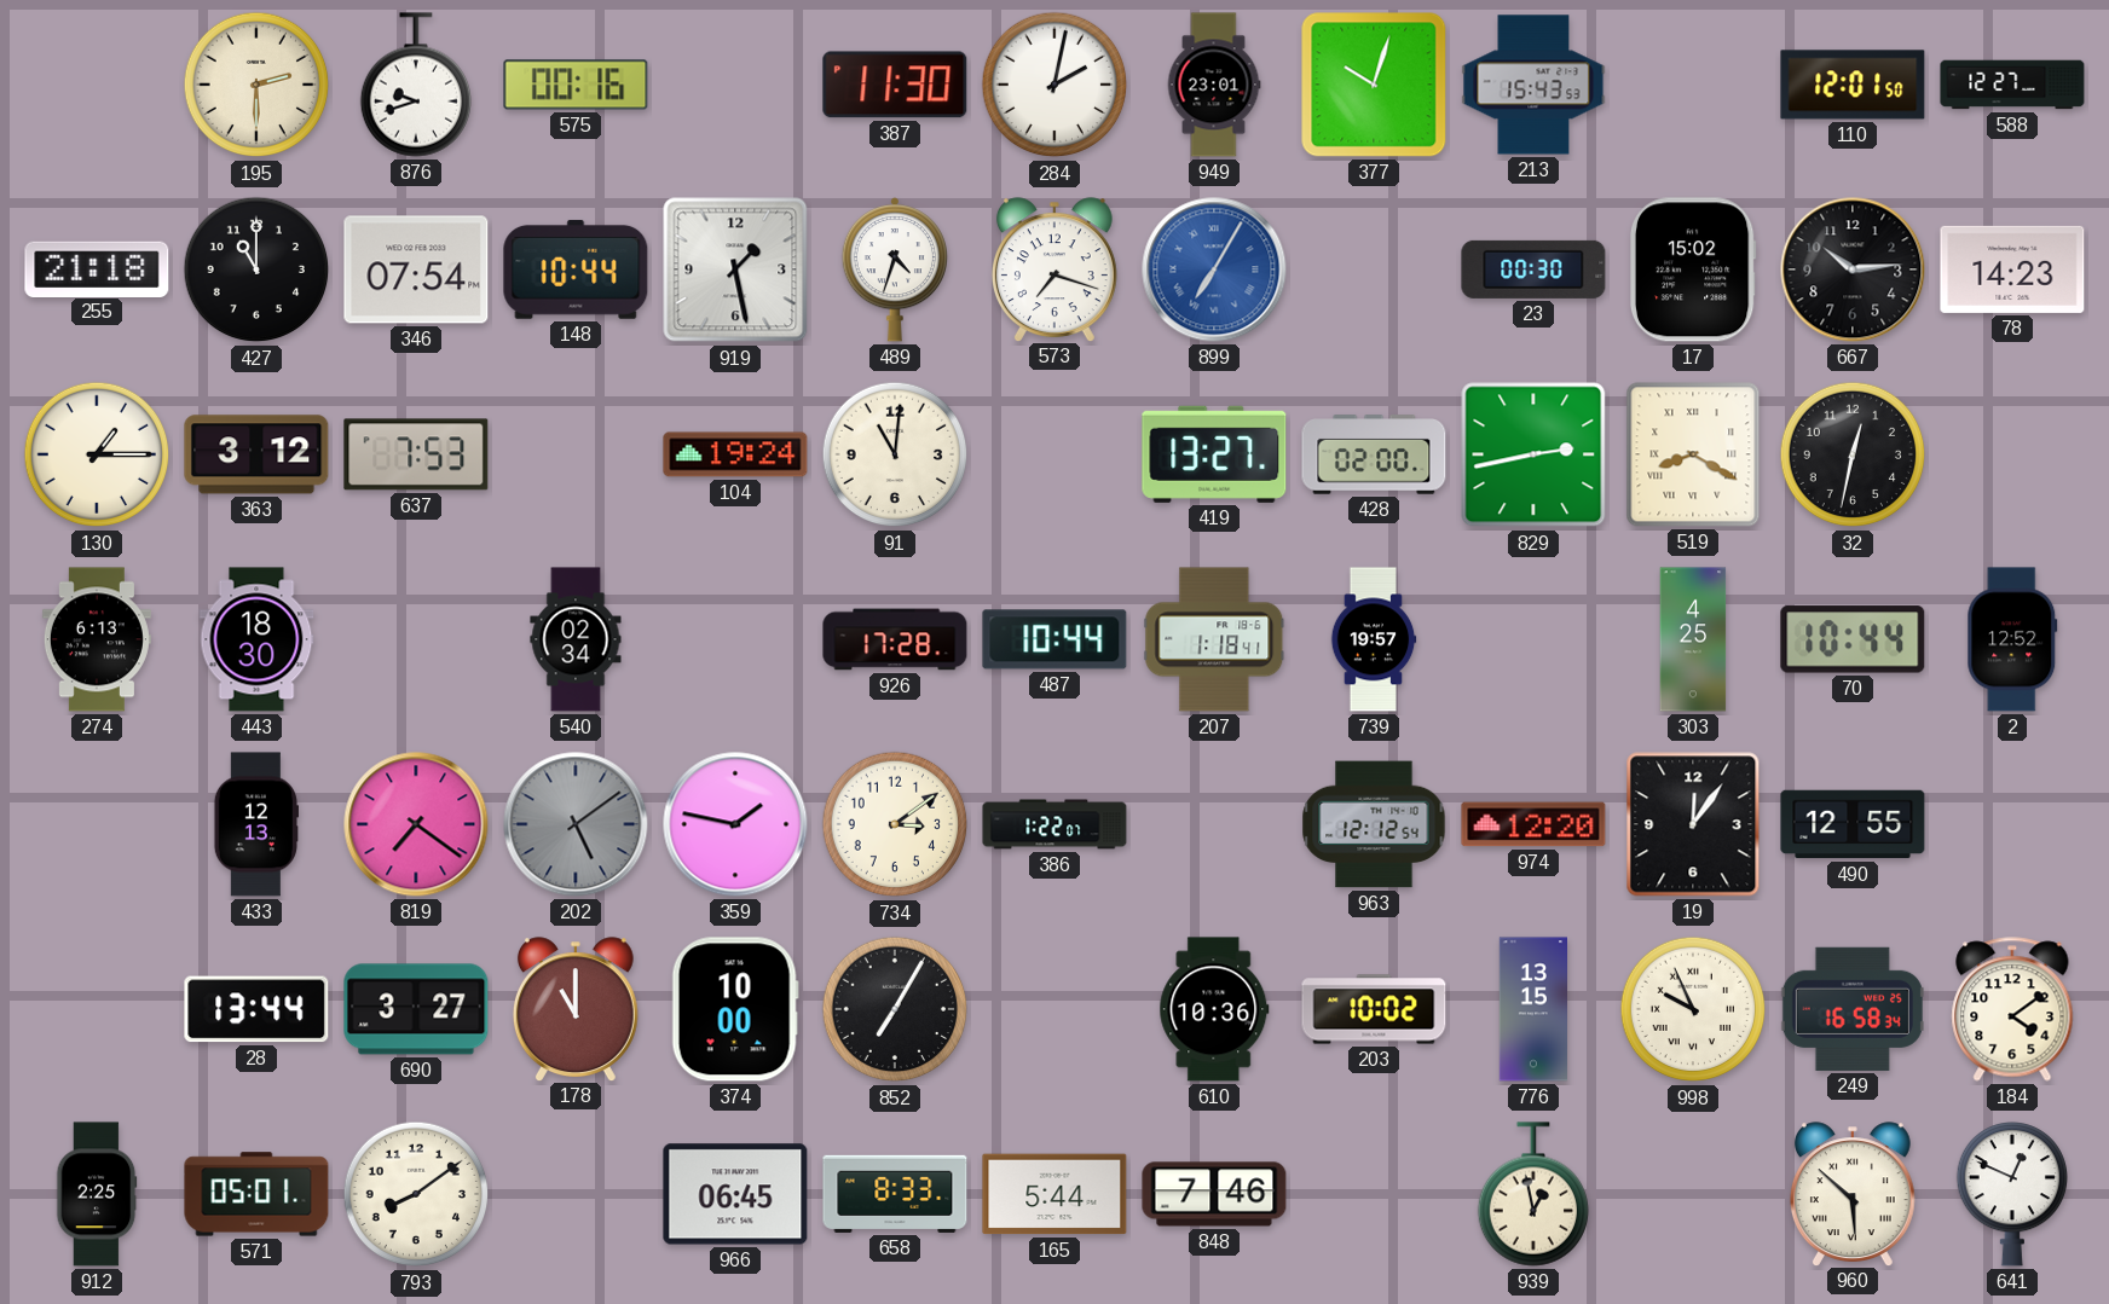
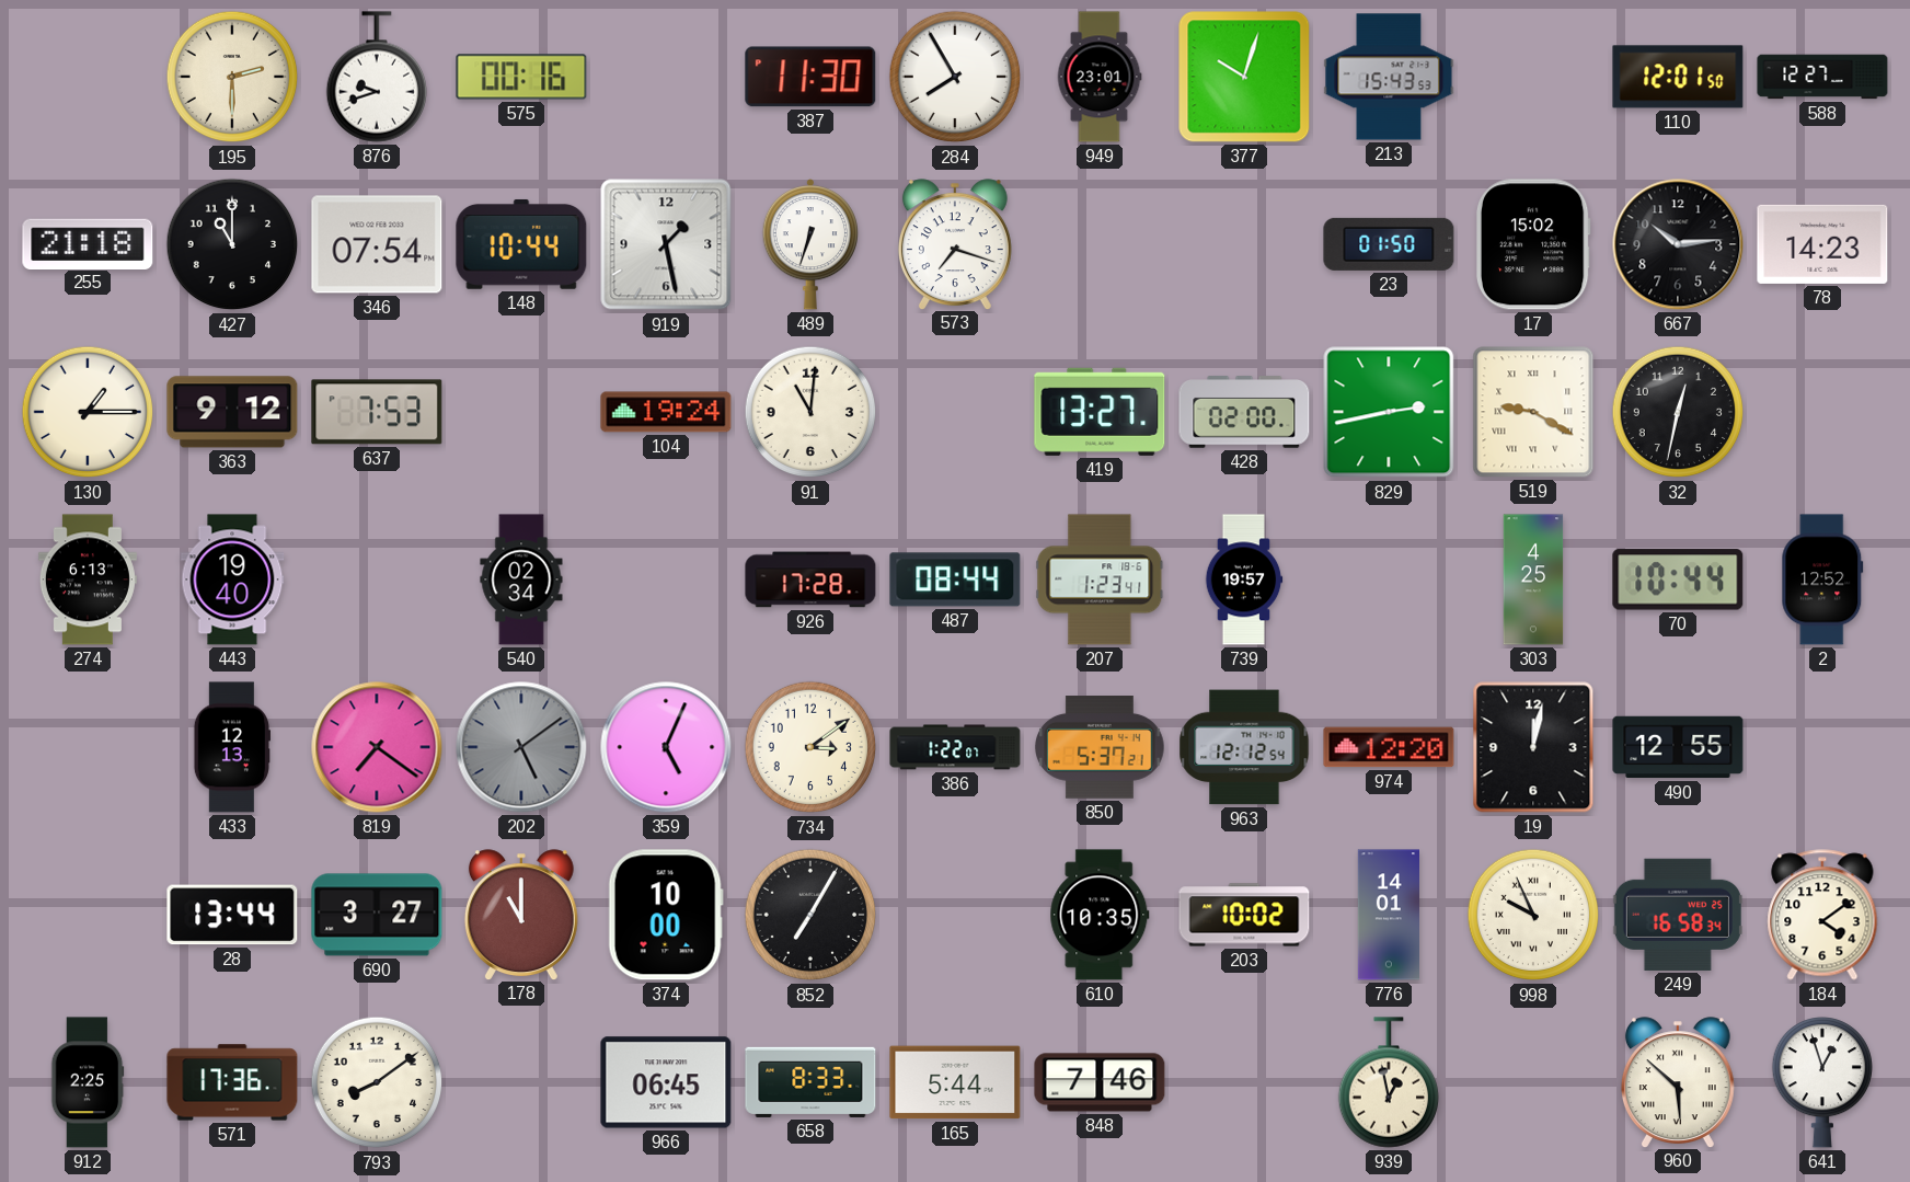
284: 2:02 -> 7:55 (955, 77)
489: 4:33 -> 6:33 (809, 245)
899: 7:05 -> none (1214, 270)
23: 00:30 -> 01:50 (1389, 244)
363: 3:12 -> 9:12 (232, 412)
519: 8:20 -> 9:20 (1533, 412)
443: 18:30 -> 19:40 (232, 579)
487: 10:44 -> 08:44 (955, 579)
207: 1:18 -> 1:23 (1100, 579)
359: 1:47 -> 5:04 (666, 747)
850: none -> 5:37 (1100, 748)
19: 12:06 -> 12:02 (1533, 747)
610: 10:36 -> 10:35 (1100, 915)
776: 13:15 -> 14:01 (1388, 915)
571: 05:01 -> 17:36 (232, 1082)
641: 12:49 -> 12:57 (1821, 1082)
